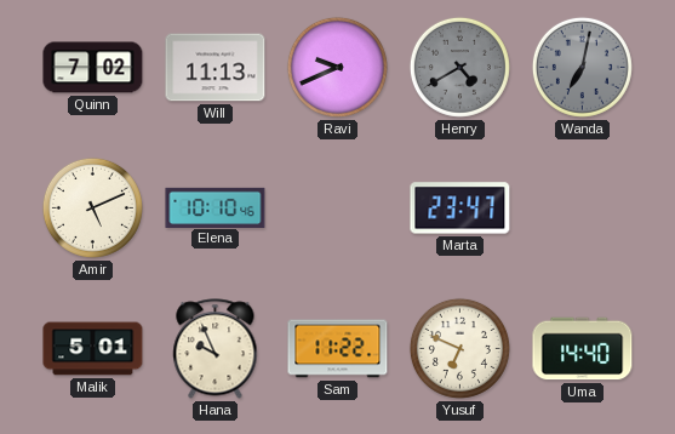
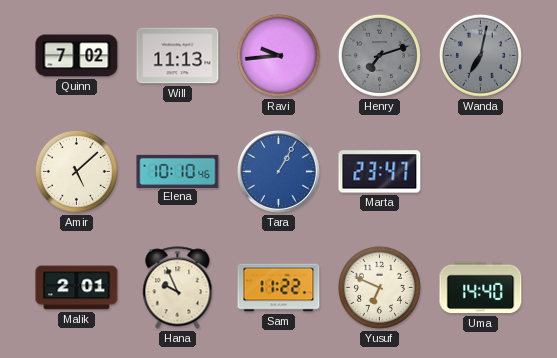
Ravi: 9:41 -> 9:44 (278, 55)
Henry: 4:40 -> 7:12 (379, 55)
Amir: 5:11 -> 5:08 (76, 171)
Tara: none -> 1:05 (279, 172)
Malik: 5:01 -> 2:01 (77, 288)
